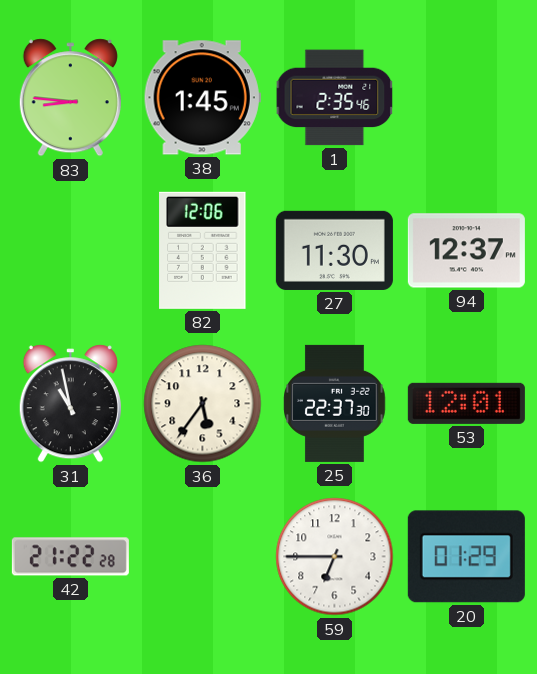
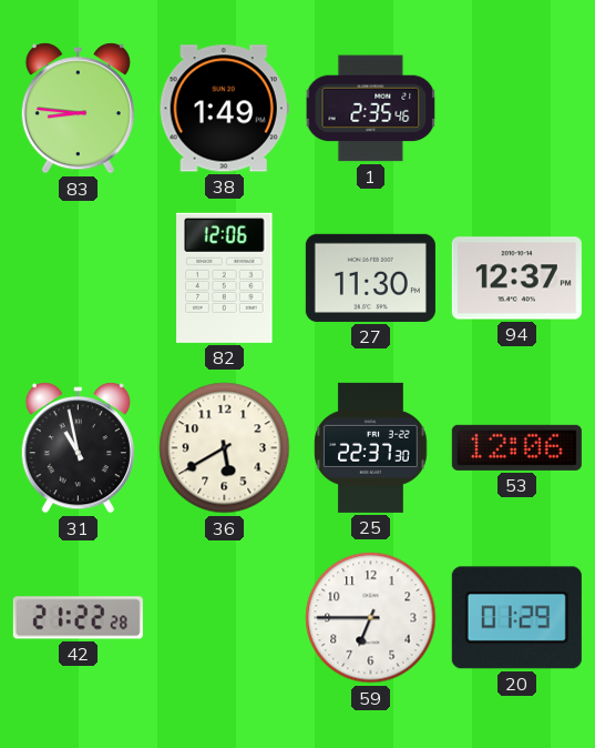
38: 1:45 -> 1:49 (224, 109)
36: 5:36 -> 5:40 (225, 448)
53: 12:01 -> 12:06 (516, 447)
